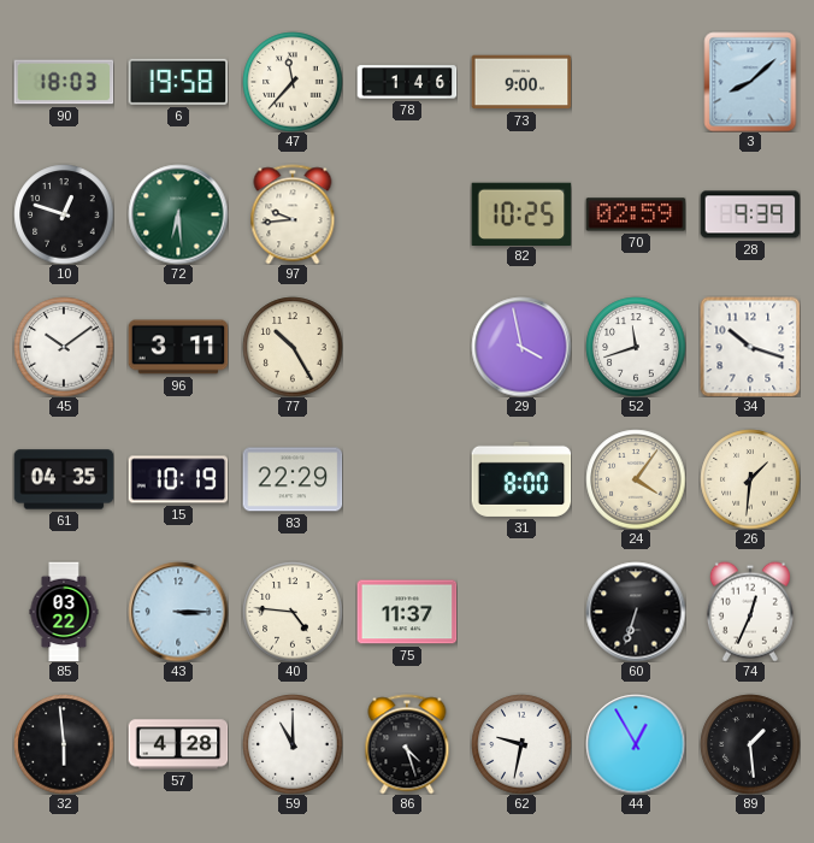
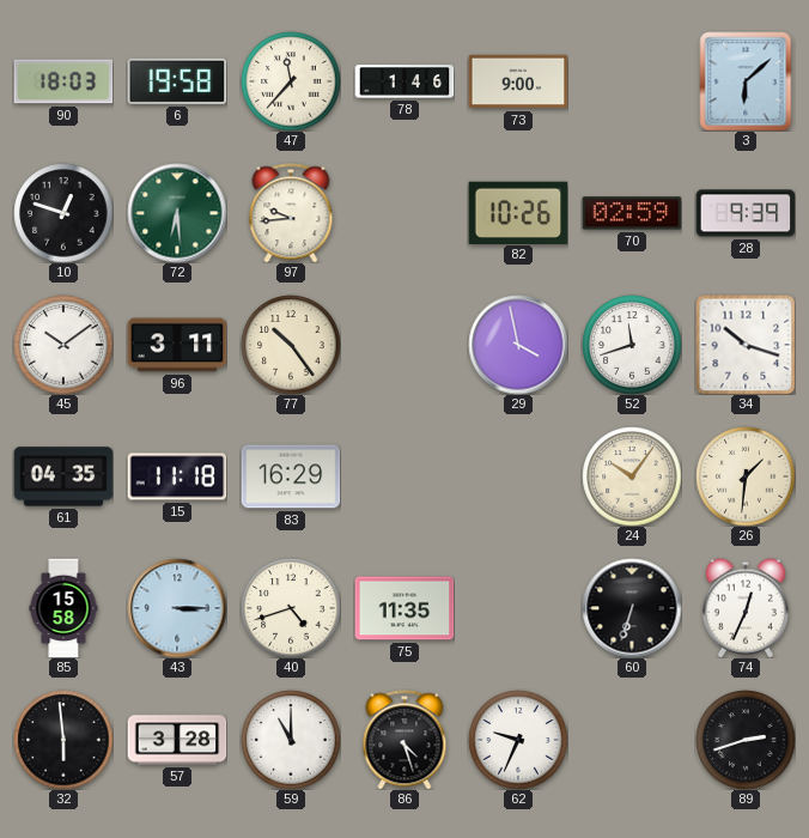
3: 8:08 -> 6:08 (746, 81)
82: 10:25 -> 10:26 (518, 212)
77: 10:25 -> 10:24 (291, 345)
15: 10:19 -> 11:18 (177, 476)
83: 22:29 -> 16:29 (291, 476)
31: 8:00 -> none (521, 479)
24: 4:06 -> 10:06 (632, 476)
85: 03:22 -> 15:58 (63, 608)
40: 4:46 -> 4:42 (291, 608)
75: 11:37 -> 11:35 (404, 608)
57: 4:28 -> 3:28 (177, 740)
62: 9:32 -> 9:34 (518, 740)
44: 12:55 -> none (636, 744)
89: 1:29 -> 2:42 (746, 740)
